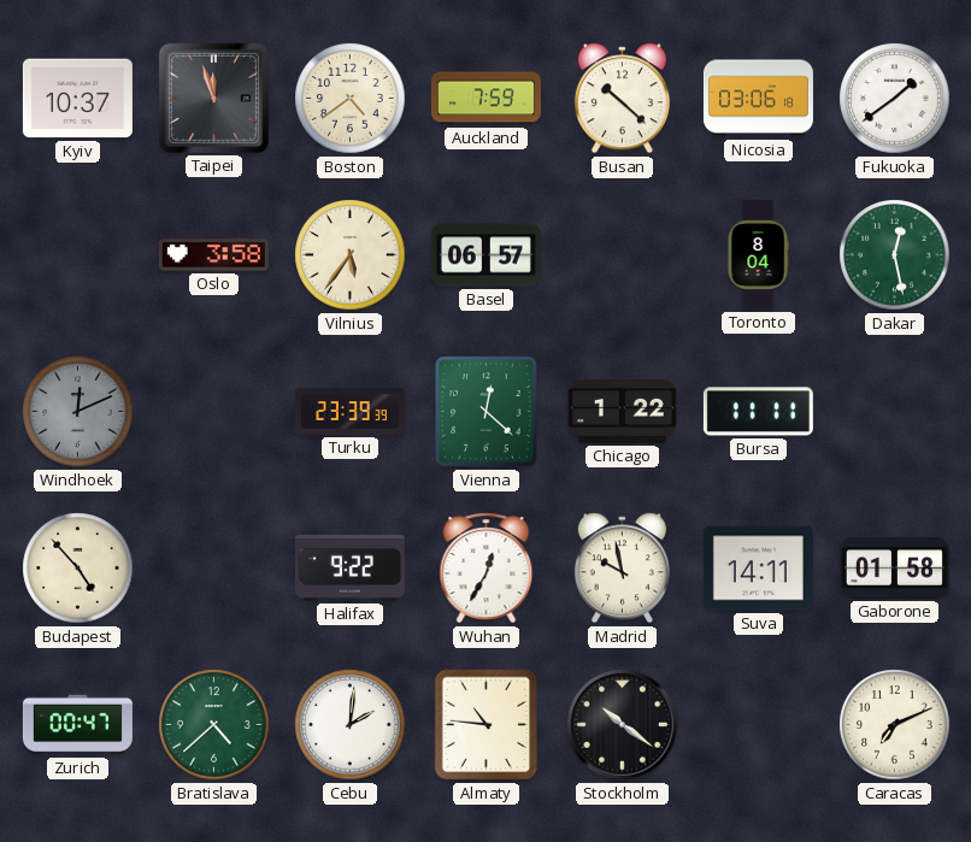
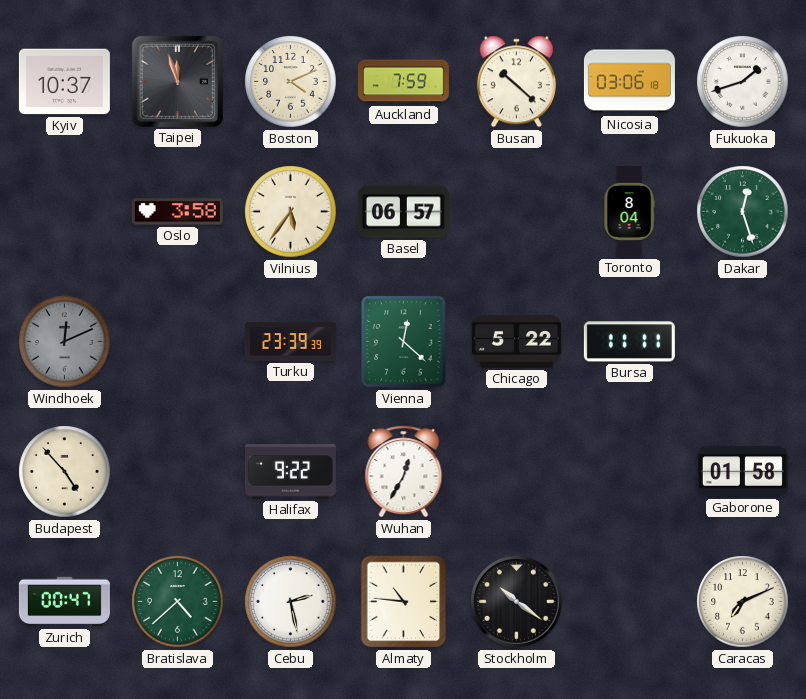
Boston: 4:39 -> 4:11 (291, 82)
Fukuoka: 1:39 -> 1:42 (743, 82)
Dakar: 12:28 -> 12:27 (743, 212)
Chicago: 1:22 -> 5:22 (516, 342)
Madrid: 9:58 -> none (622, 569)
Suva: 14:11 -> none (758, 569)
Cebu: 2:01 -> 2:28 (291, 602)
